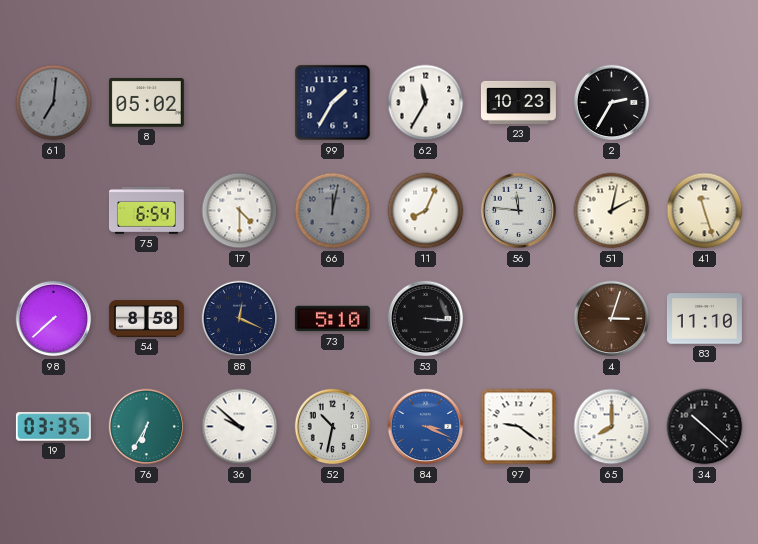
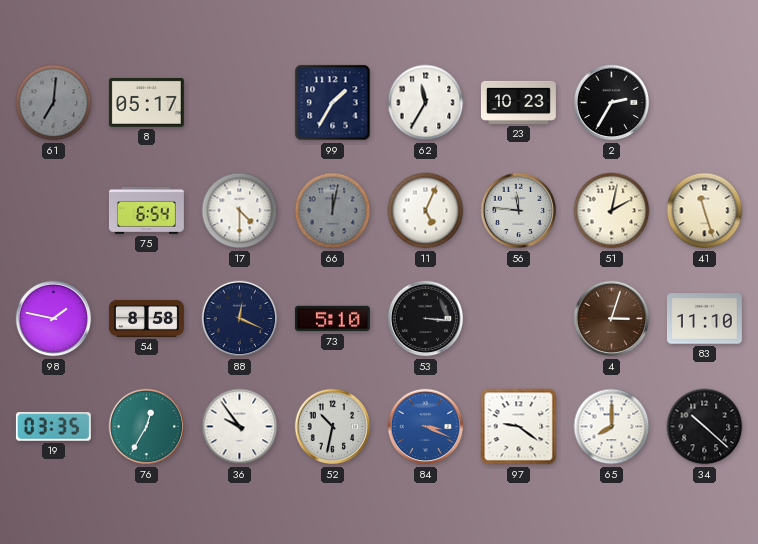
8: 05:02 -> 05:17 (146, 102)
11: 8:04 -> 5:04 (426, 211)
98: 7:38 -> 1:47 (54, 319)
76: 6:35 -> 12:35 (147, 427)
36: 9:52 -> 9:54 (240, 427)
